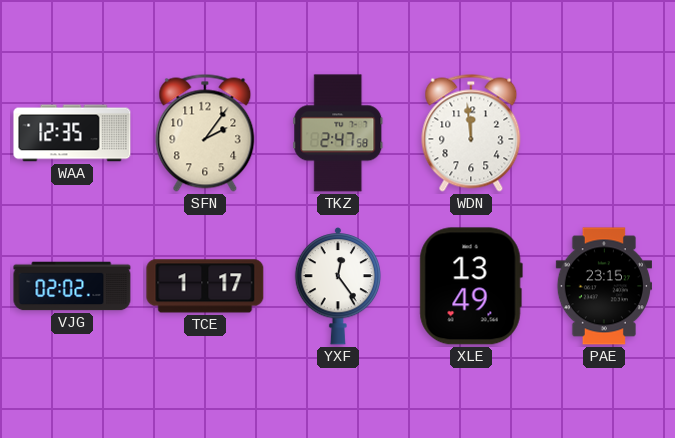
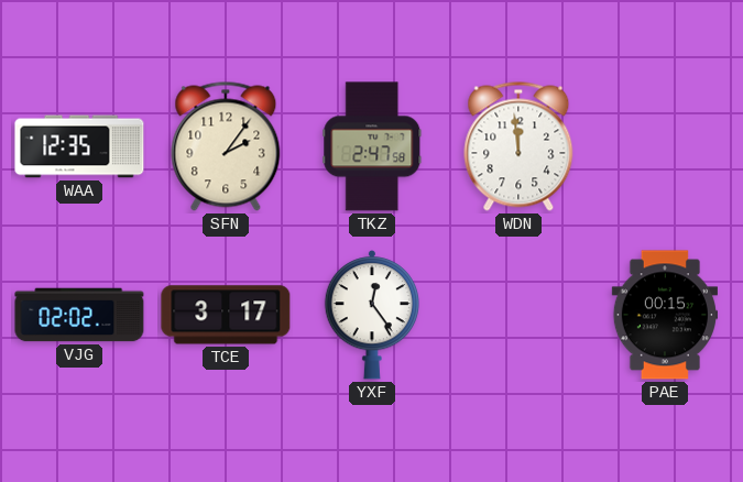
TCE: 1:17 -> 3:17 (226, 315)
XLE: 13:49 -> none (471, 286)
PAE: 23:15 -> 00:15 (664, 315)
